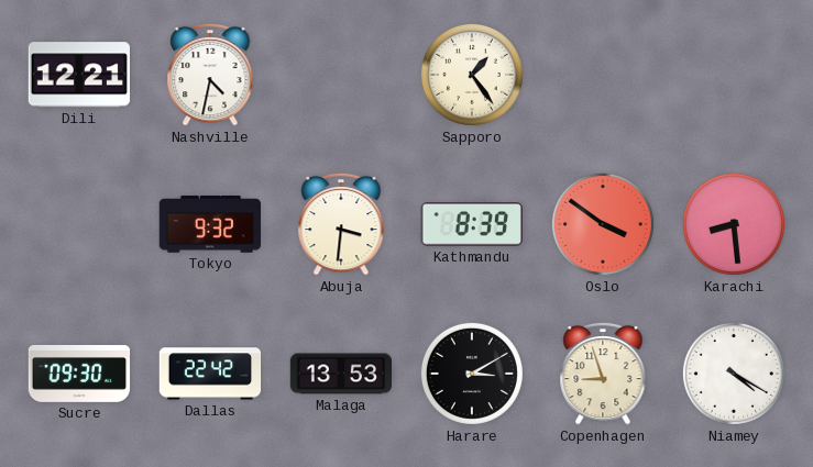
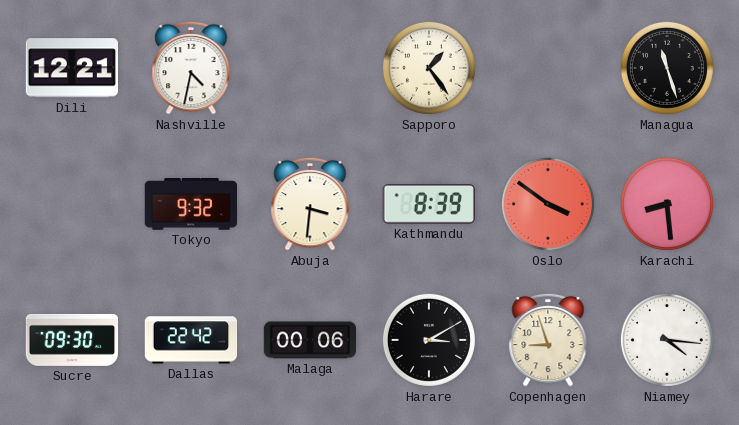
Managua: none -> 11:27 (667, 68)
Malaga: 13:53 -> 00:06 (310, 340)
Niamey: 4:20 -> 4:16 (667, 340)
